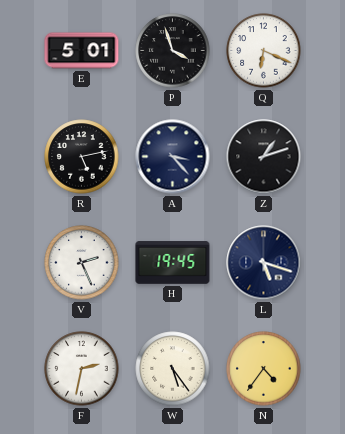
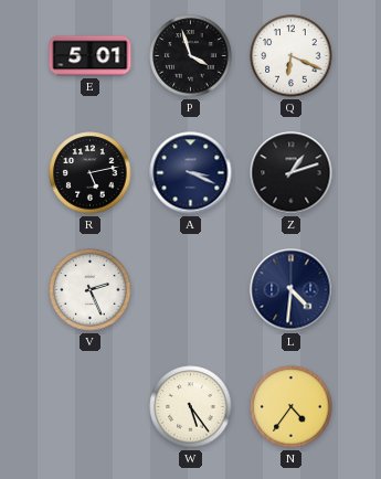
A: 3:23 -> 3:19 (191, 173)
H: 19:45 -> none (173, 263)
L: 5:18 -> 4:31 (292, 290)
F: 2:32 -> none (82, 369)
